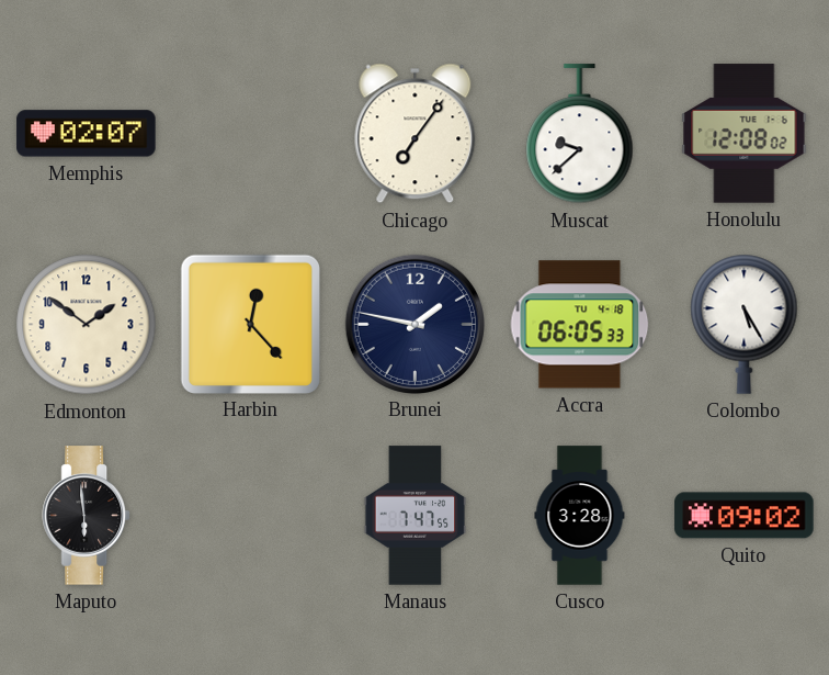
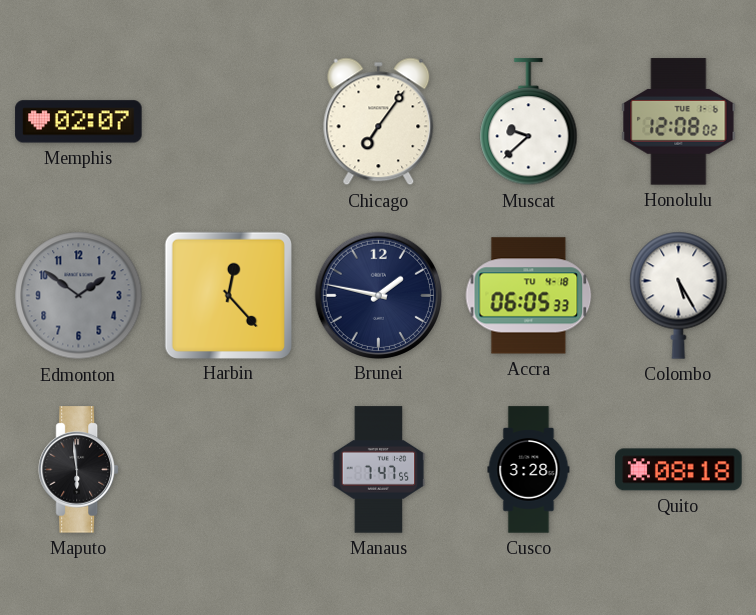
Edmonton dial: cream -> grey (79, 296)
Quito: 09:02 -> 08:18 (679, 470)
